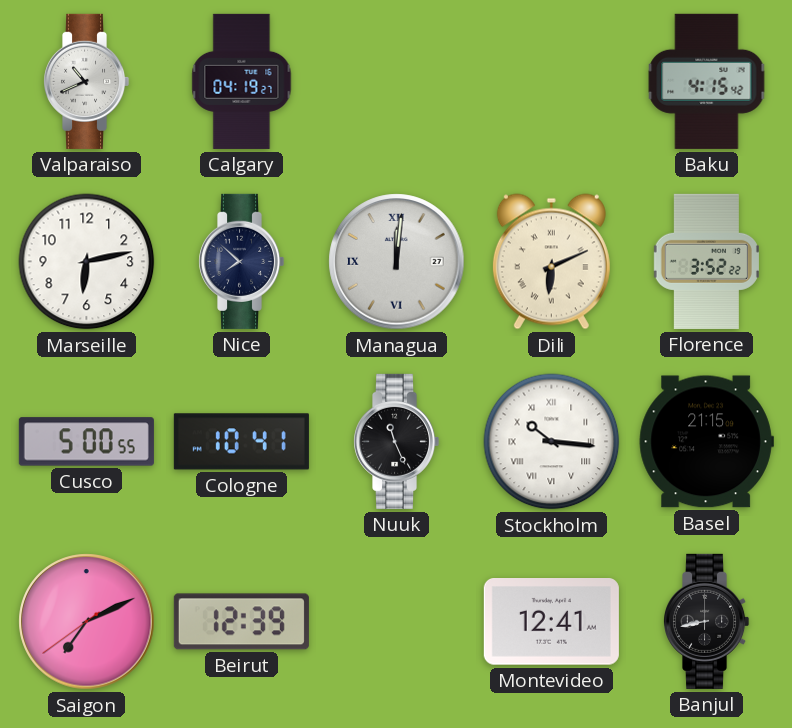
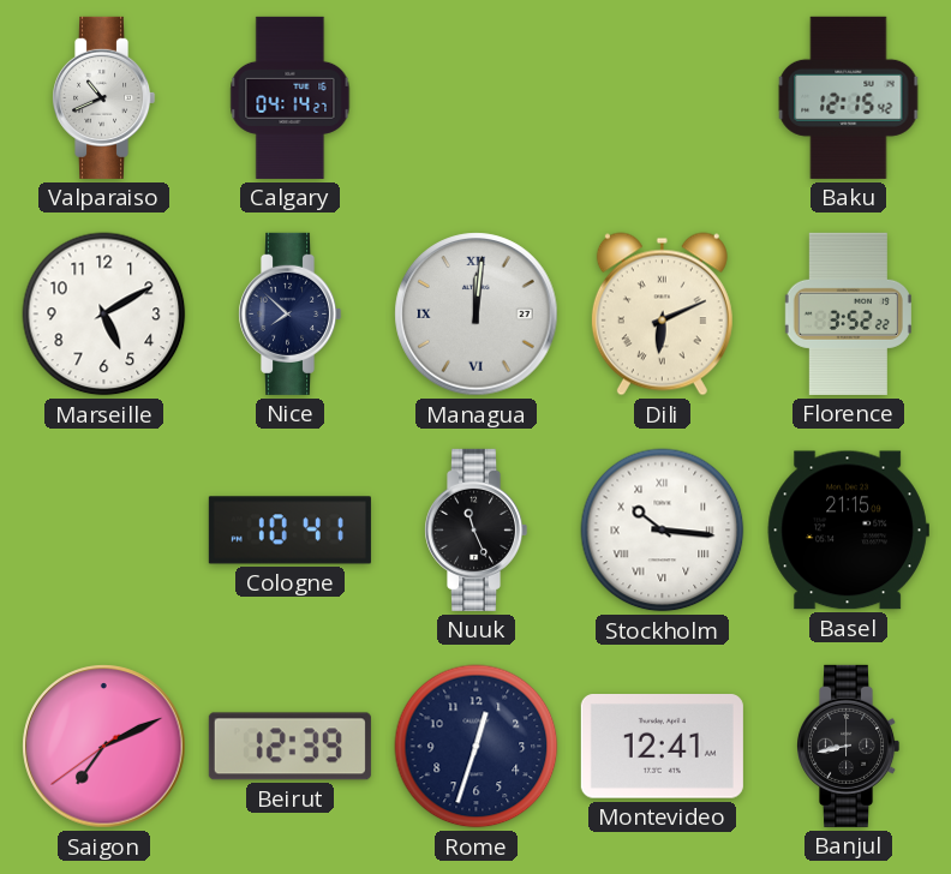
Calgary: 04:19 -> 04:14 (291, 97)
Baku: 4:15 -> 12:15 (849, 97)
Marseille: 6:13 -> 5:10 (104, 315)
Cusco: 5:00 -> none (86, 442)
Rome: none -> 12:33 (477, 747)
